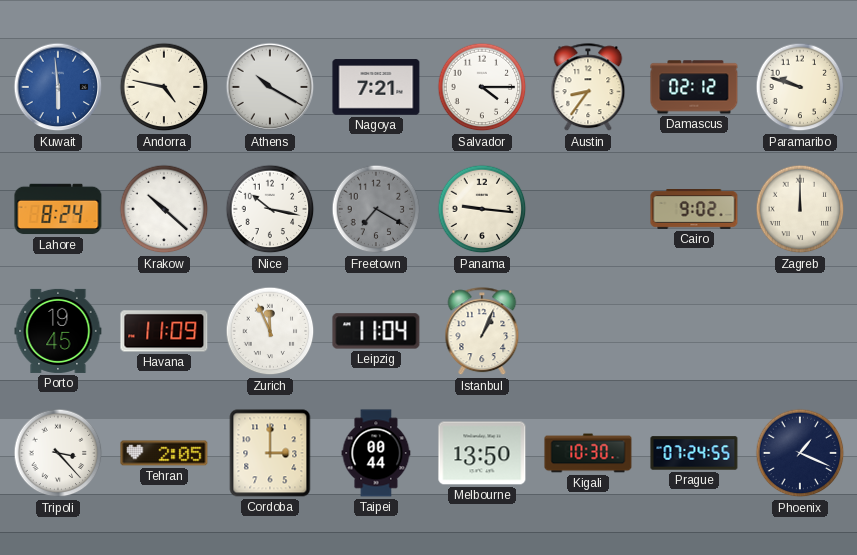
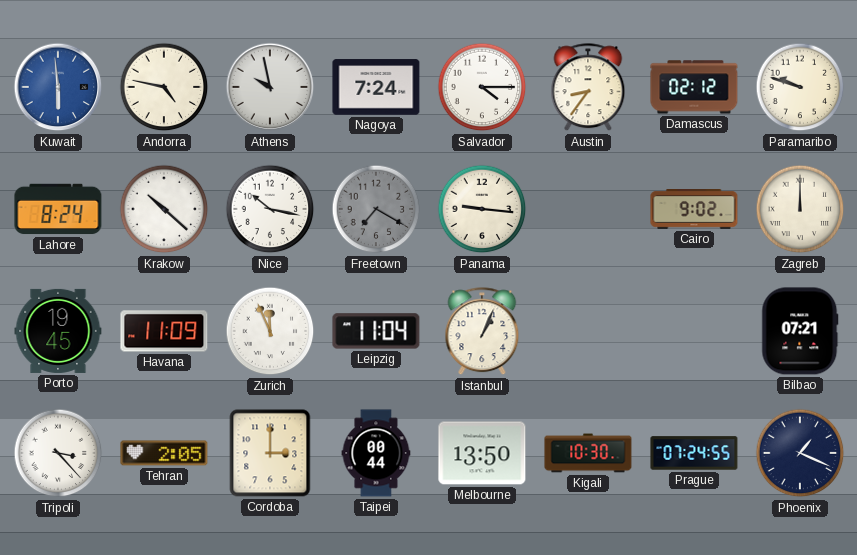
Athens: 10:20 -> 9:58 (270, 87)
Nagoya: 7:21 -> 7:24 (376, 87)
Bilbao: none -> 07:21 (800, 331)
